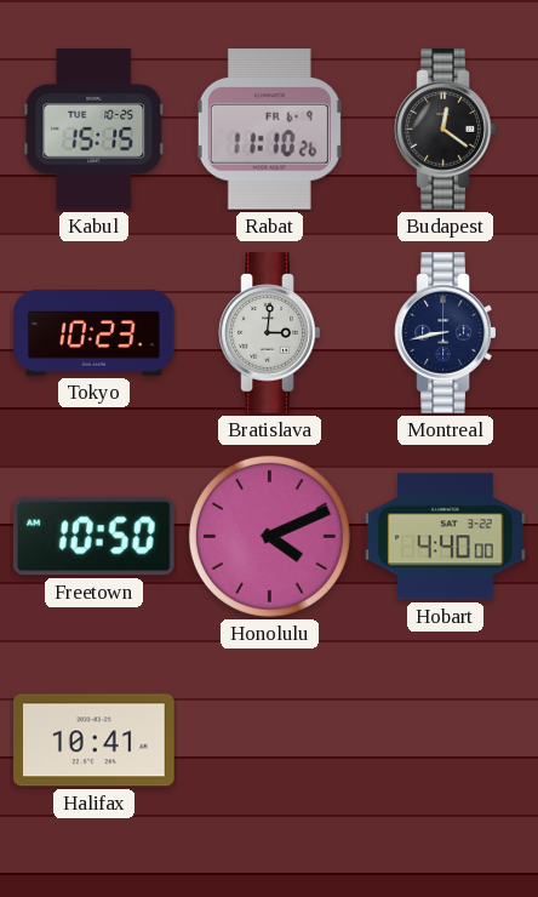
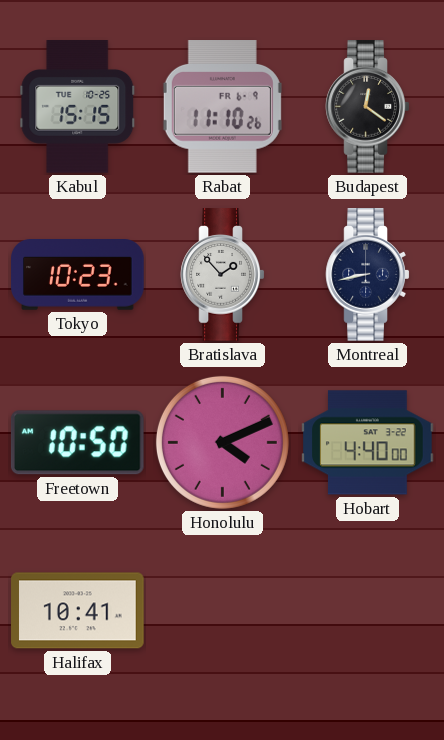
Bratislava: 3:01 -> 1:53 (223, 275)
